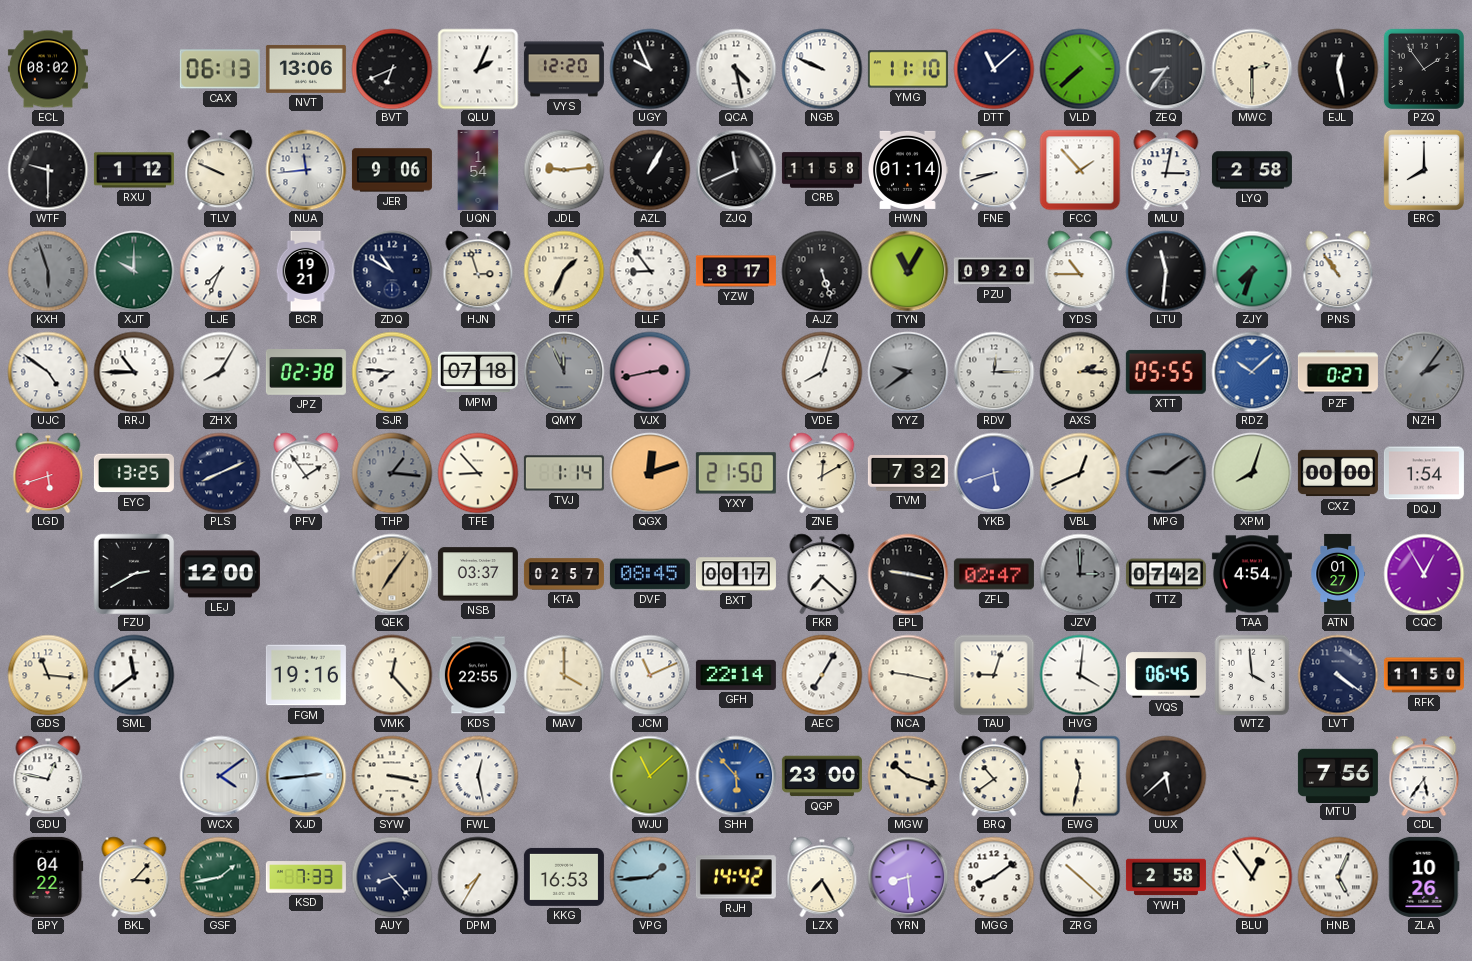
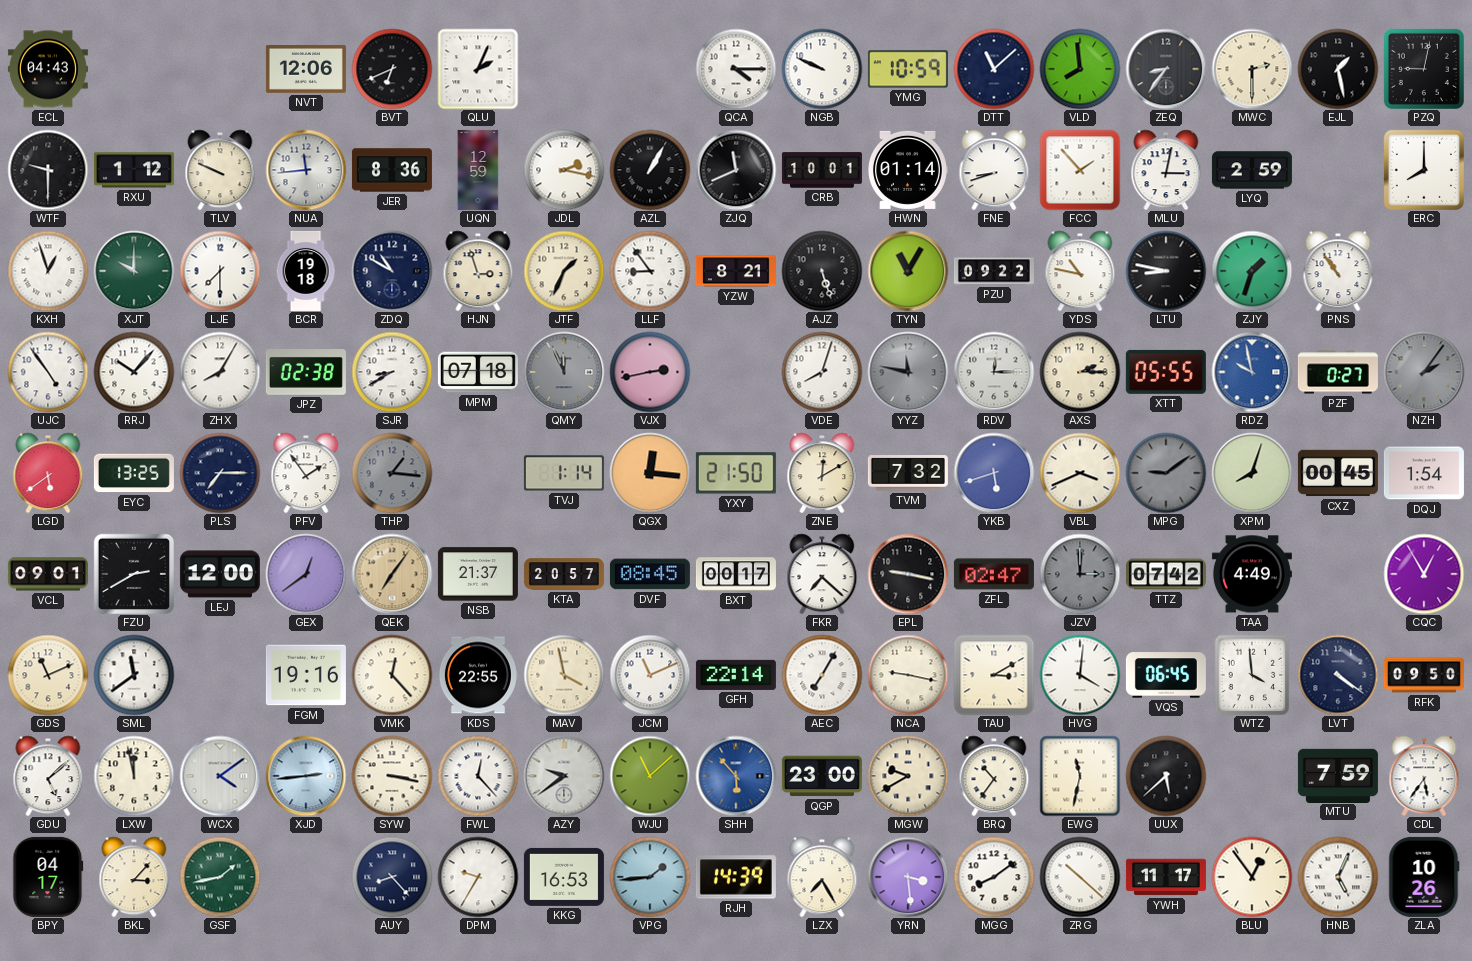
ECL: 08:02 -> 04:43 (48, 69)
CAX: 06:13 -> none (220, 69)
NVT: 13:06 -> 12:06 (306, 69)
VYS: 12:20 -> none (564, 69)
UGY: 9:56 -> none (650, 69)
QCA: 4:28 -> 4:15 (736, 69)
YMG: 11:10 -> 10:59 (908, 69)
VLD: 7:38 -> 7:59 (1080, 69)
EJL: 12:28 -> 1:28 (1338, 69)
PZQ: 1:54 -> 9:02 (1424, 69)
JER: 9:06 -> 8:36 (392, 170)
UQN: 1:54 -> 12:59 (478, 170)
JDL: 9:14 -> 2:17 (564, 170)
CRB: 11:58 -> 10:01 (822, 170)
LYQ: 2:58 -> 2:59 (1252, 170)
KXH: 5:57 -> 12:57 (48, 271)
KXH dial: grey -> white (48, 271)
LJE: 7:34 -> 7:30 (220, 271)
BCR: 19:21 -> 19:18 (306, 271)
YZW: 8:17 -> 8:21 (736, 271)
PZU: 09:20 -> 09:22 (994, 271)
YDS: 10:45 -> 10:47 (1080, 271)
LTU: 11:31 -> 8:47 (1166, 271)
ZJY: 7:33 -> 1:33 (1252, 271)
UJC: 4:51 -> 4:54 (48, 372)
RRJ: 10:45 -> 10:07 (134, 372)
SJR: 7:46 -> 8:40 (392, 372)
YYZ: 9:39 -> 11:47 (908, 372)
RDZ: 10:08 -> 9:58 (1252, 372)
LGD: 5:42 -> 5:39 (48, 473)
PLS: 8:11 -> 7:15 (220, 473)
TFE: 8:53 -> none (478, 473)
QGX: 12:12 -> 12:16 (650, 473)
VBL: 12:41 -> 3:41 (1080, 473)
CXZ: 00:00 -> 00:45 (1338, 473)
VCL: none -> 09:01 (48, 574)
GEX: none -> 12:39 (306, 574)
NSB: 03:37 -> 21:37 (478, 574)
KTA: 02:57 -> 20:57 (564, 574)
TAA: 4:54 -> 4:49 (1252, 574)
ATN: 01:27 -> none (1338, 574)
GDS: 11:16 -> 11:11 (48, 675)
MAV: 4:00 -> 3:58 (564, 675)
TAU: 9:03 -> 3:10 (994, 675)
RFK: 11:50 -> 09:50 (1424, 675)
GDU: 12:47 -> 5:08 (48, 776)
LXW: none -> 11:58 (134, 776)
FWL: 12:28 -> 12:23 (478, 776)
AZY: none -> 9:39 (564, 776)
MGW: 10:18 -> 9:40 (908, 776)
BRQ: 10:39 -> 10:36 (994, 776)
MTU: 7:56 -> 7:59 (1338, 775)
BPY: 04:22 -> 04:17 (48, 877)
KSD: 7:33 -> none (306, 877)
DPM: 7:35 -> 9:35 (478, 877)
RJH: 14:42 -> 14:39 (736, 877)
YRN: 8:29 -> 3:29 (908, 877)
YWH: 2:58 -> 11:17 (1166, 877)
